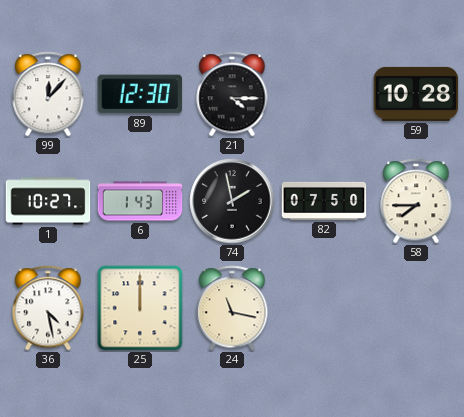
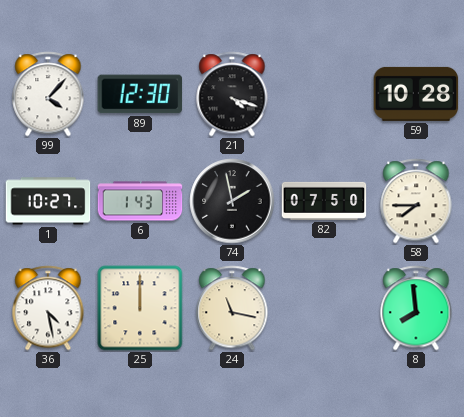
99: 12:07 -> 4:07 (48, 94)
21: 4:15 -> 4:18 (232, 94)
8: none -> 7:59 (416, 308)
